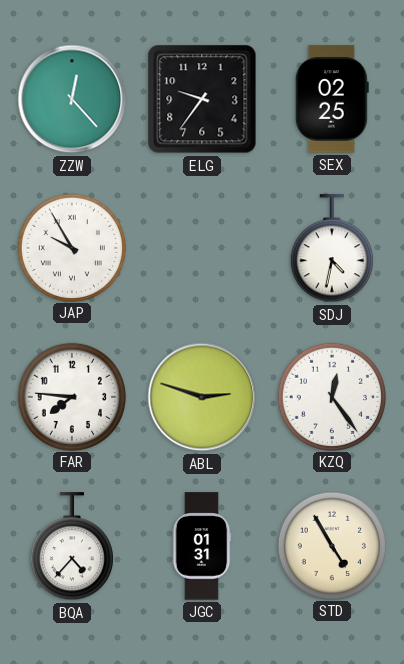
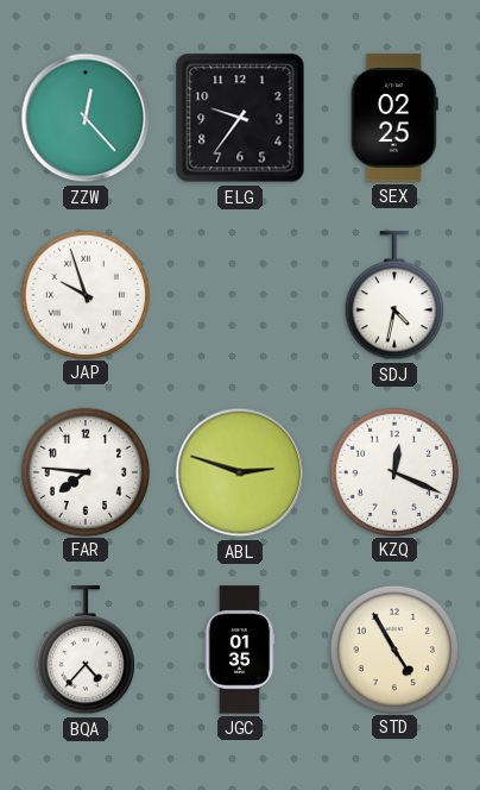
JAP: 9:55 -> 9:57 (84, 294)
KZQ: 12:24 -> 12:19 (393, 471)
JGC: 01:31 -> 01:35 (240, 650)
